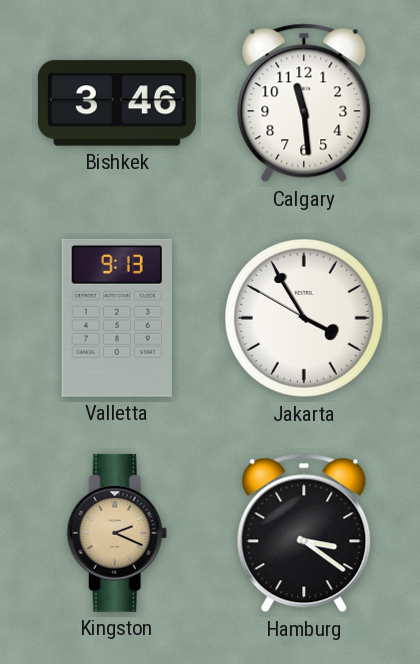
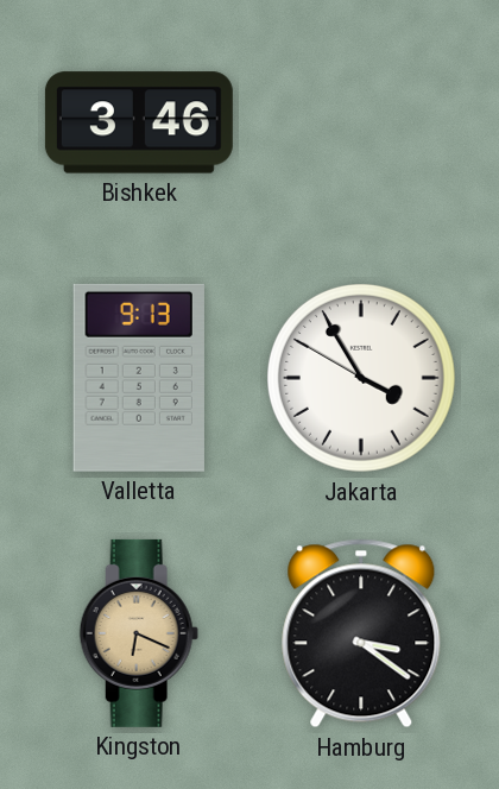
Calgary: 11:29 -> none (304, 103)
Kingston: 2:19 -> 6:19 (139, 633)
